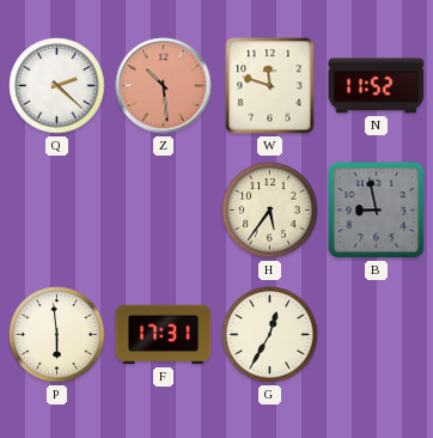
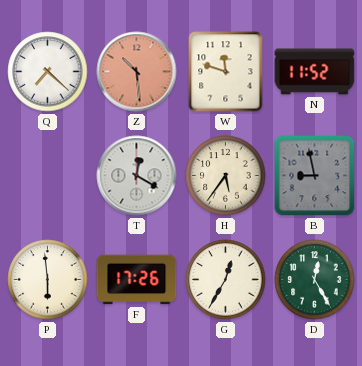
Q: 2:22 -> 7:22 (48, 72)
T: none -> 12:20 (137, 176)
F: 17:31 -> 17:26 (137, 280)
D: none -> 12:25 (315, 280)
